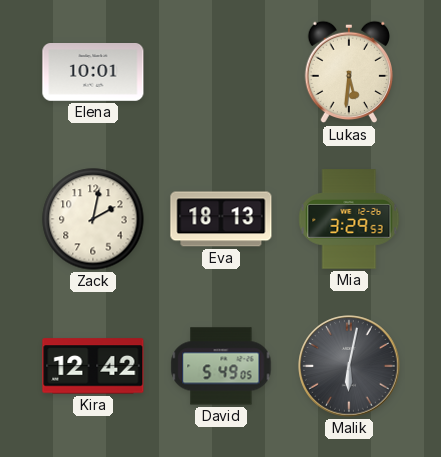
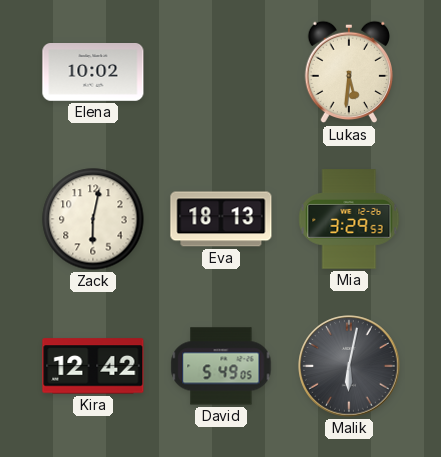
Elena: 10:01 -> 10:02 (93, 72)
Zack: 2:02 -> 6:02 (93, 219)
